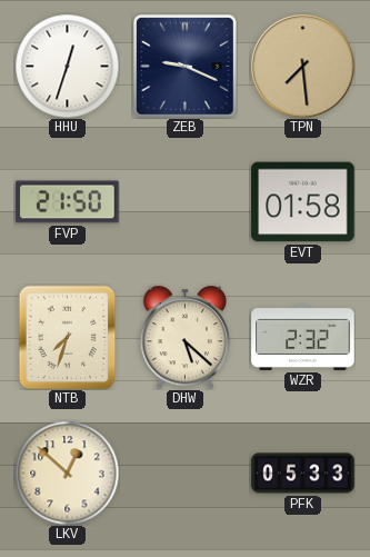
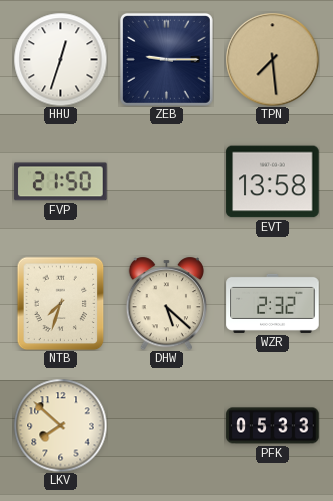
ZEB: 9:19 -> 9:15 (166, 59)
EVT: 01:58 -> 13:58 (273, 182)
LKV: 12:52 -> 7:52 (60, 425)
